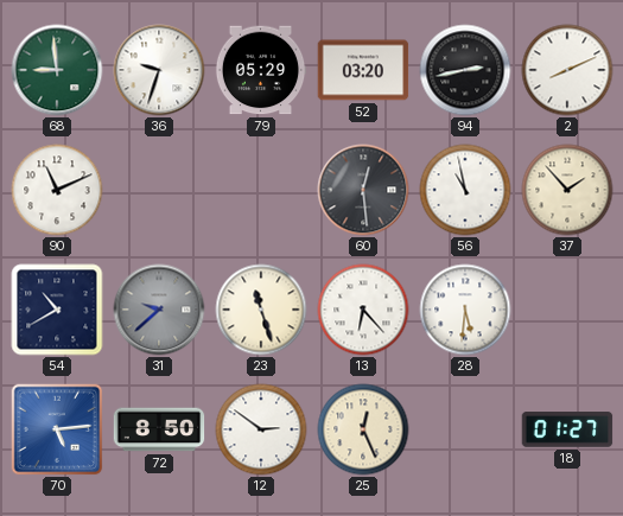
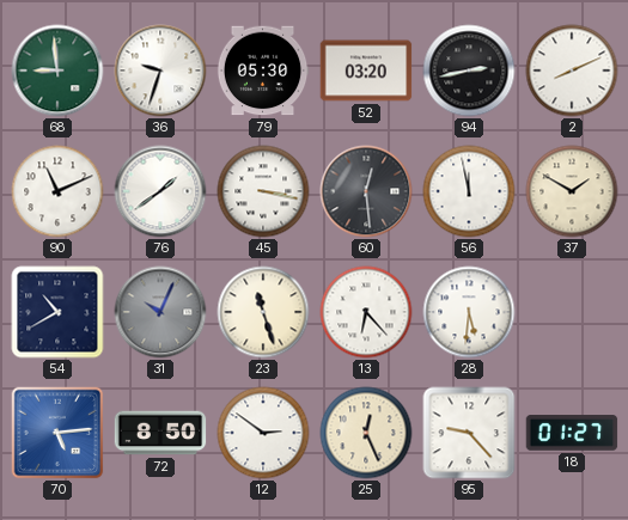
79: 05:29 -> 05:30 (263, 71)
76: none -> 1:39 (160, 191)
45: none -> 3:17 (263, 191)
56: 10:58 -> 11:58 (469, 191)
37: 1:53 -> 1:50 (572, 191)
31: 9:38 -> 10:04 (160, 312)
95: none -> 9:23 (469, 433)
